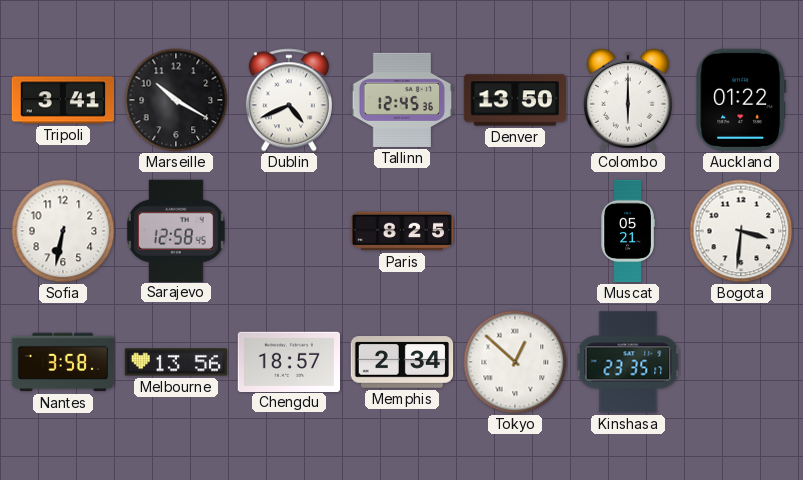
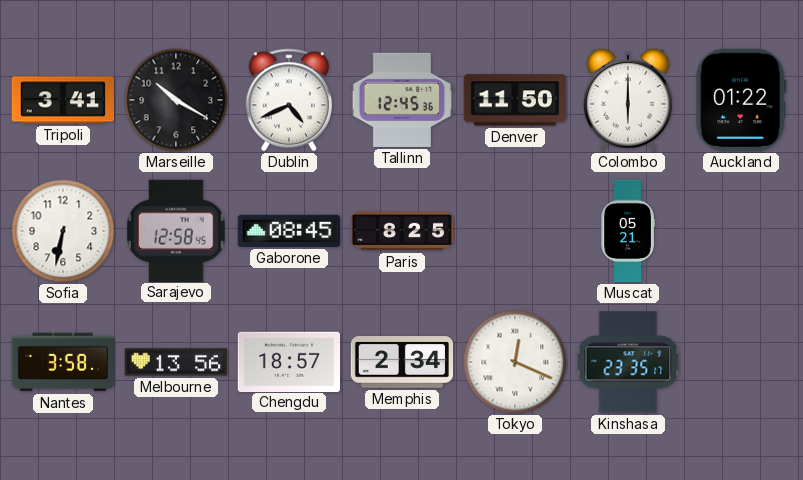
Denver: 13:50 -> 11:50 (515, 100)
Gaborone: none -> 08:45 (288, 231)
Bogota: 3:31 -> none (741, 231)
Tokyo: 12:52 -> 12:19 (515, 362)
